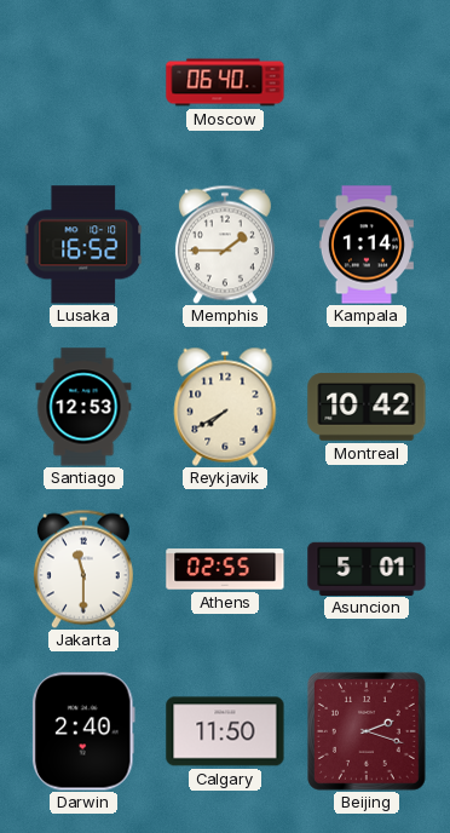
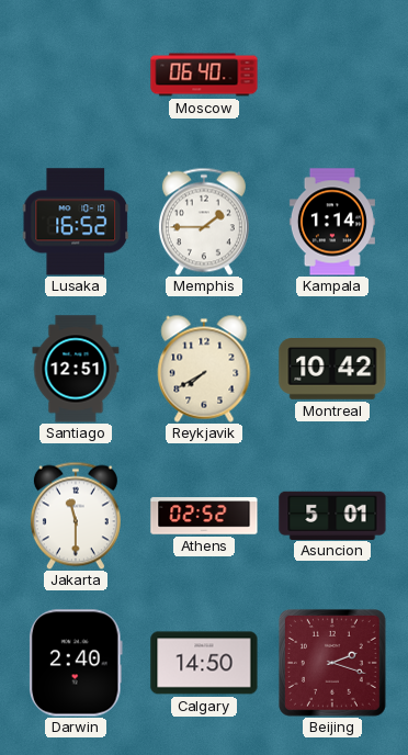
Santiago: 12:53 -> 12:51 (76, 369)
Athens: 02:55 -> 02:52 (204, 516)
Calgary: 11:50 -> 14:50 (204, 663)
